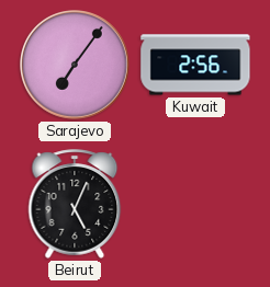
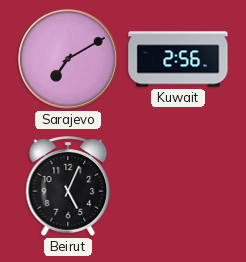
Sarajevo: 7:06 -> 7:10 (69, 60)
